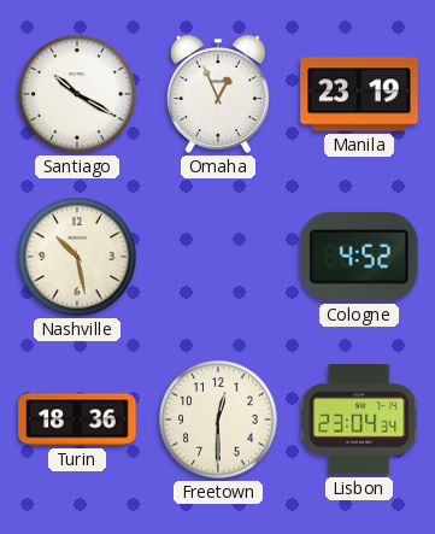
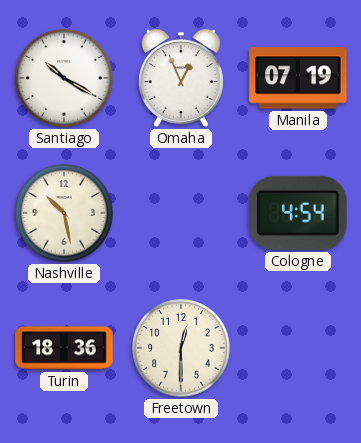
Manila: 23:19 -> 07:19 (298, 78)
Cologne: 4:52 -> 4:54 (298, 213)
Lisbon: 23:04 -> none (359, 419)
